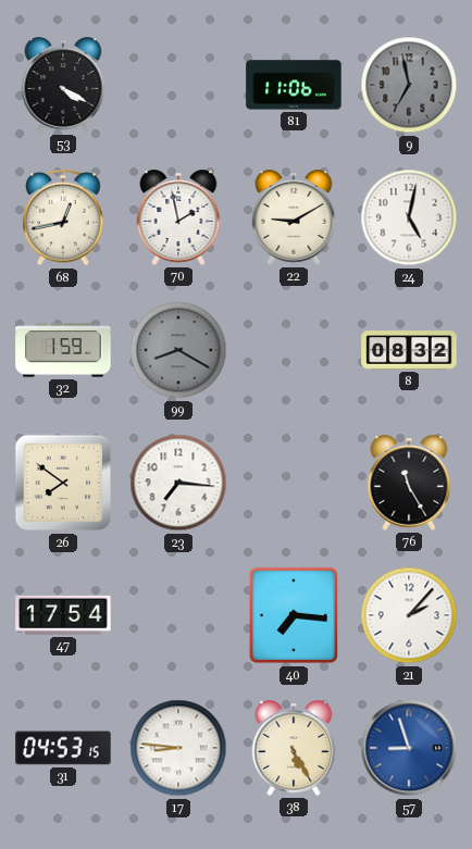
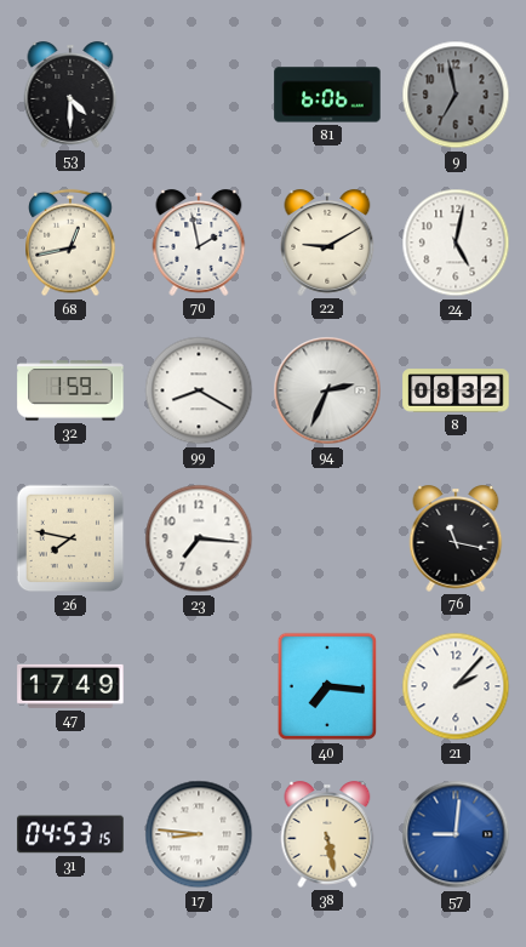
53: 4:20 -> 4:30 (70, 95)
81: 11:06 -> 6:06 (327, 95)
99 dial: grey -> white (199, 390)
94: none -> 2:34 (327, 390)
26: 7:51 -> 7:47 (70, 538)
76: 11:25 -> 11:17 (456, 538)
47: 17:54 -> 17:49 (70, 686)
38: 5:25 -> 5:28 (327, 834)
57: 8:57 -> 9:01 (456, 834)
